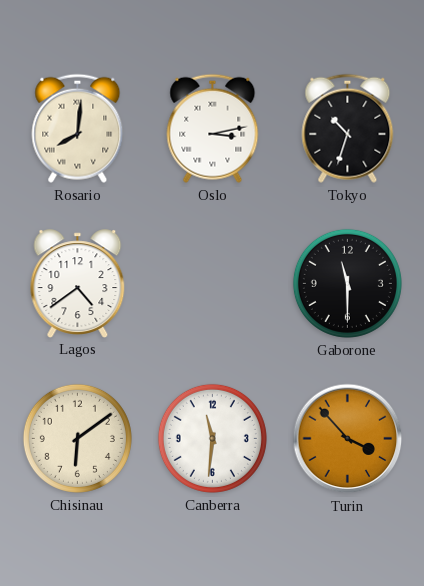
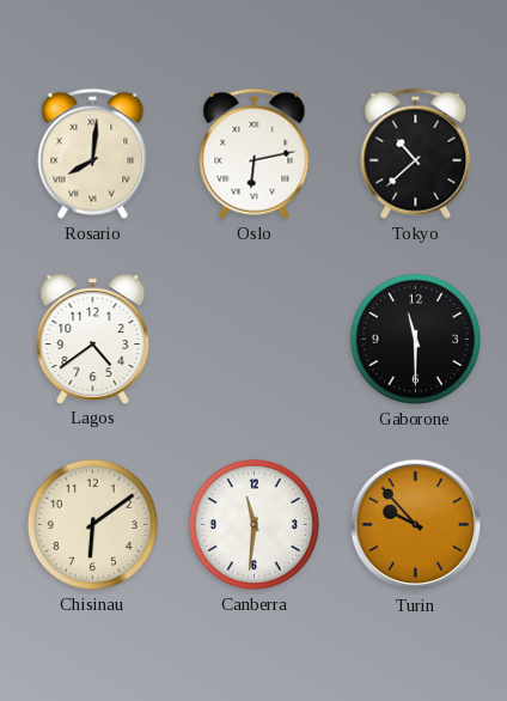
Oslo: 3:13 -> 6:13 (255, 153)
Tokyo: 10:33 -> 10:38 (416, 153)
Turin: 3:53 -> 9:53 (416, 525)
